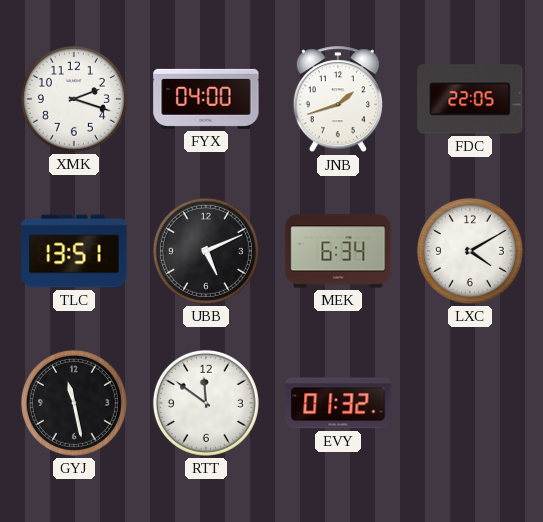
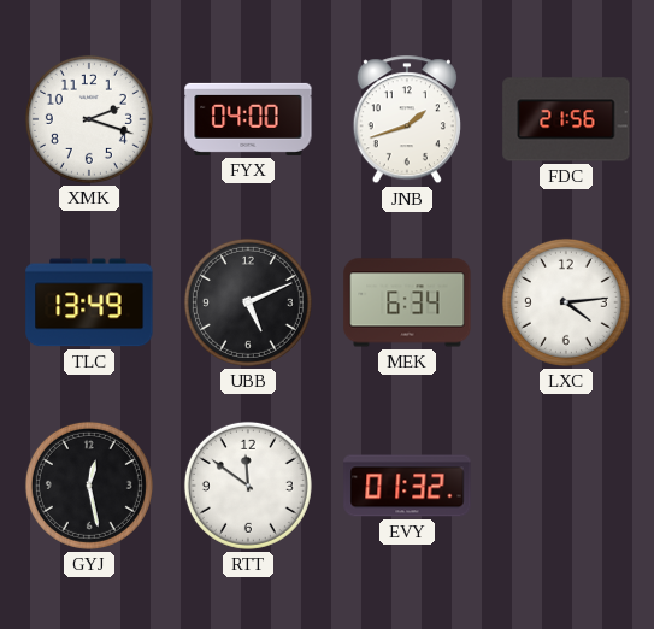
FDC: 22:05 -> 21:56 (566, 119)
TLC: 13:51 -> 13:49 (89, 302)
LXC: 4:10 -> 4:14 (566, 302)
GYJ: 11:28 -> 12:28 (89, 486)
